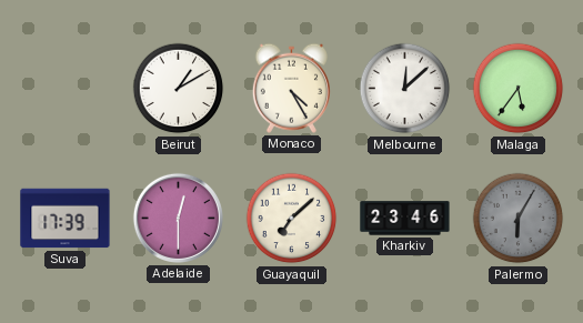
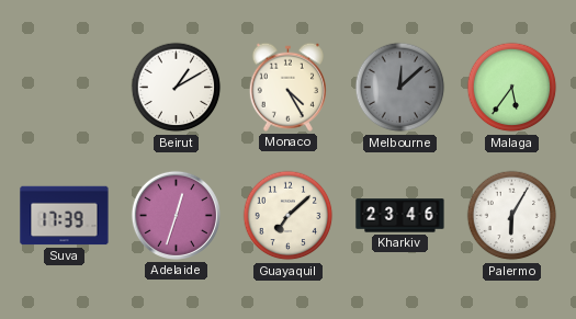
Melbourne dial: white -> grey (400, 88)
Adelaide: 12:30 -> 12:33 (176, 215)
Palermo dial: grey -> white (512, 216)
